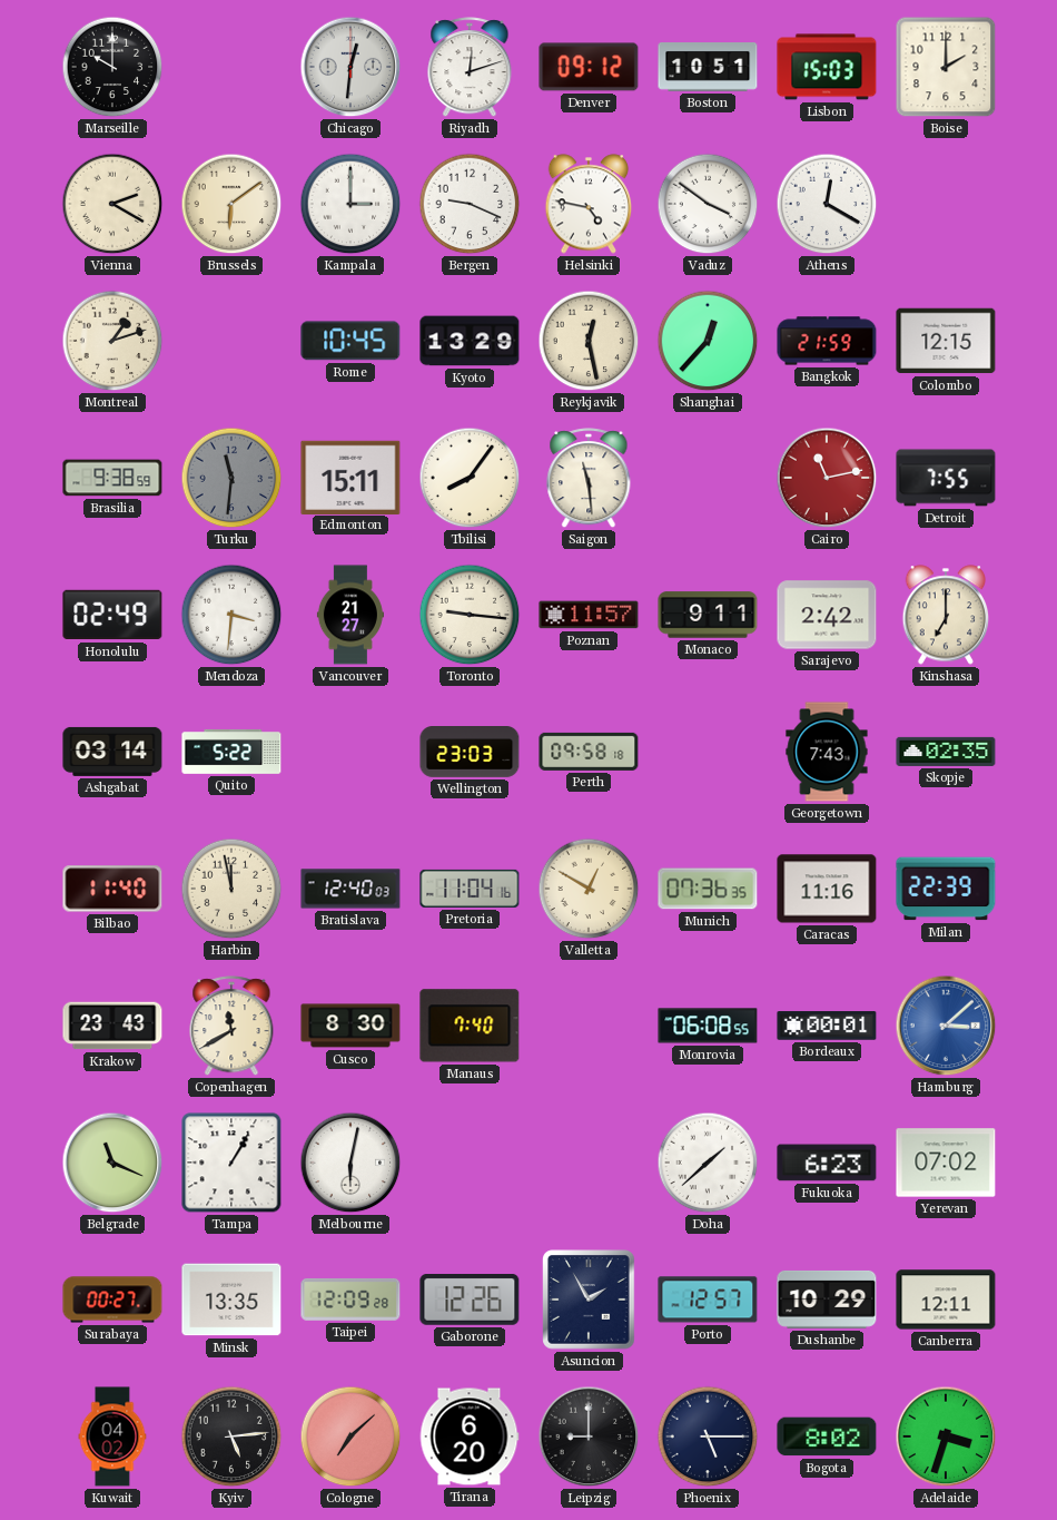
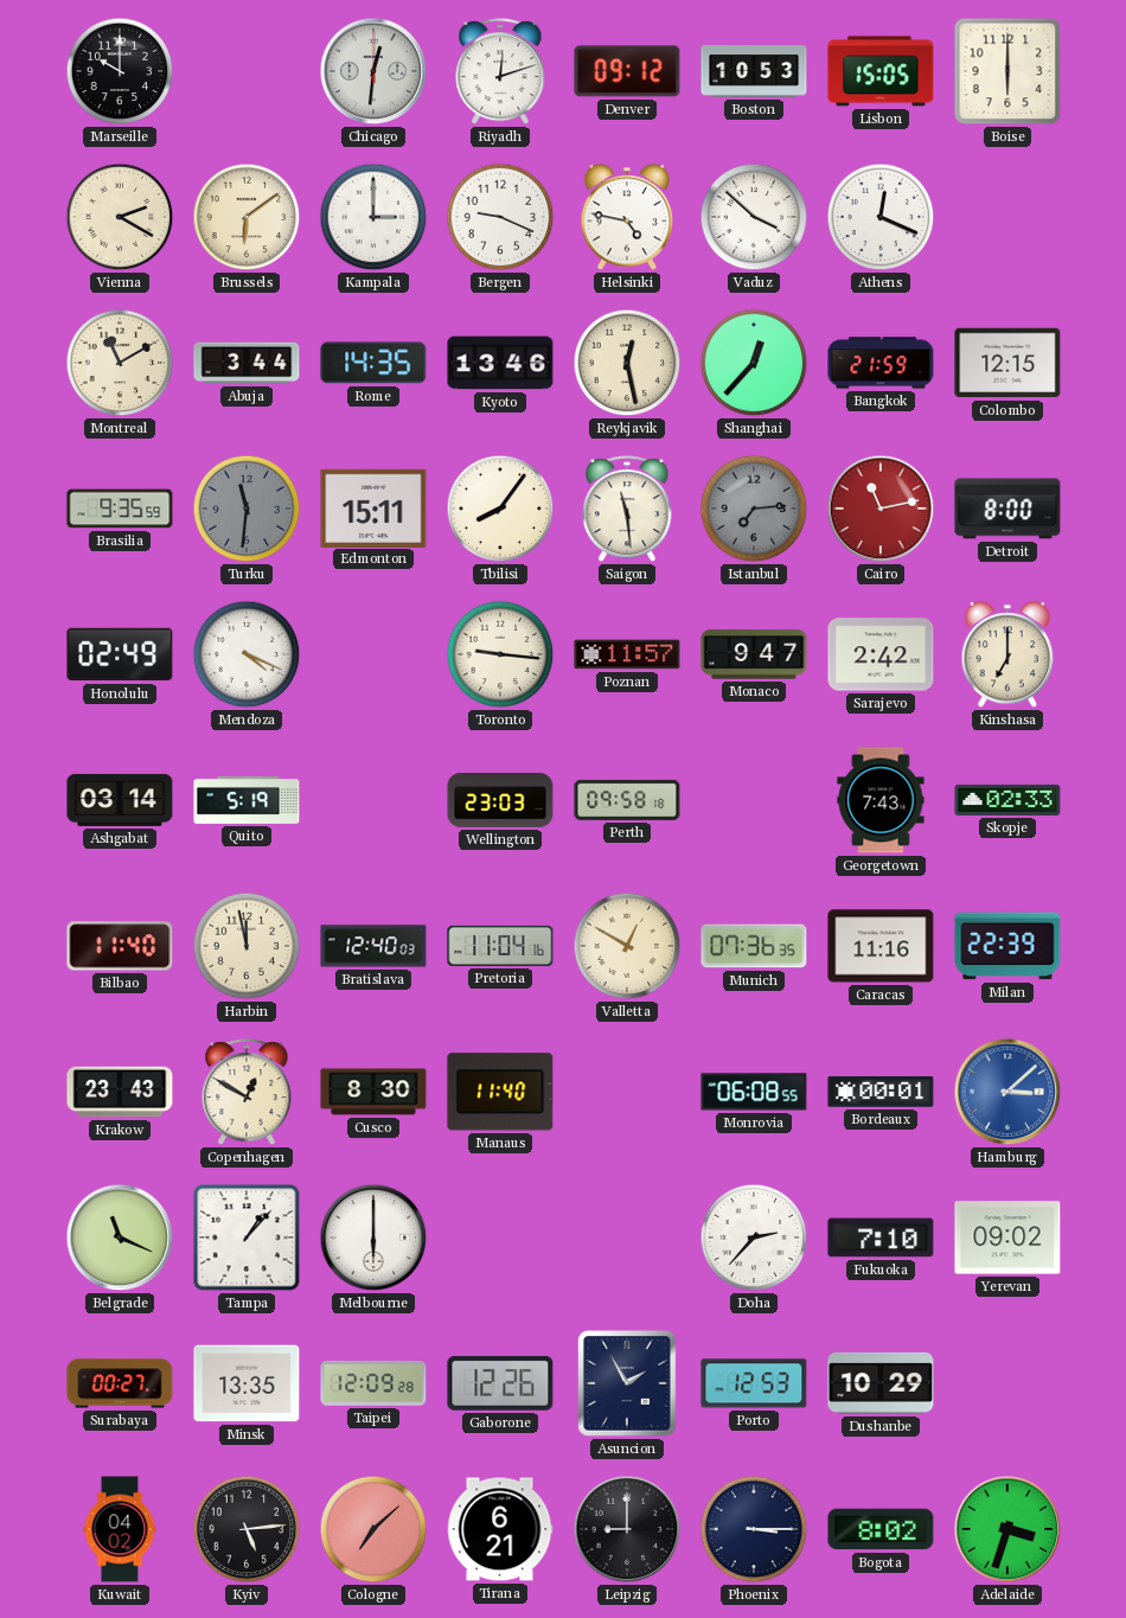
Boston: 10:51 -> 10:53 (754, 72)
Lisbon: 15:03 -> 15:05 (881, 71)
Boise: 2:00 -> 6:00 (1007, 71)
Vaduz: 3:51 -> 3:52 (754, 217)
Athens: 12:20 -> 12:19 (881, 217)
Montreal: 1:12 -> 11:10 (120, 363)
Abuja: none -> 3:44 (247, 363)
Rome: 10:45 -> 14:35 (373, 363)
Kyoto: 13:29 -> 13:46 (500, 363)
Brasilia: 9:38 -> 9:35 (120, 509)
Istanbul: none -> 7:14 (754, 509)
Detroit: 7:55 -> 8:00 (1007, 509)
Mendoza: 3:31 -> 4:19 (247, 654)
Vancouver: 21:27 -> none (350, 615)
Monaco: 9:11 -> 9:47 (754, 654)
Quito: 5:22 -> 5:19 (247, 800)
Skopje: 02:35 -> 02:33 (1007, 800)
Copenhagen: 11:40 -> 12:50 (247, 1093)
Manaus: 7:40 -> 11:40 (500, 1092)
Tampa: 1:05 -> 1:07 (247, 1238)
Melbourne: 6:02 -> 6:00 (373, 1238)
Doha: 1:38 -> 2:37 (754, 1238)
Fukuoka: 6:23 -> 7:10 (881, 1238)
Yerevan: 07:02 -> 09:02 (1007, 1238)
Porto: 12:57 -> 12:53 (754, 1383)
Canberra: 12:11 -> none (946, 1300)
Tirana: 6:20 -> 6:21 (500, 1529)
Phoenix: 5:15 -> 3:15 (754, 1529)
